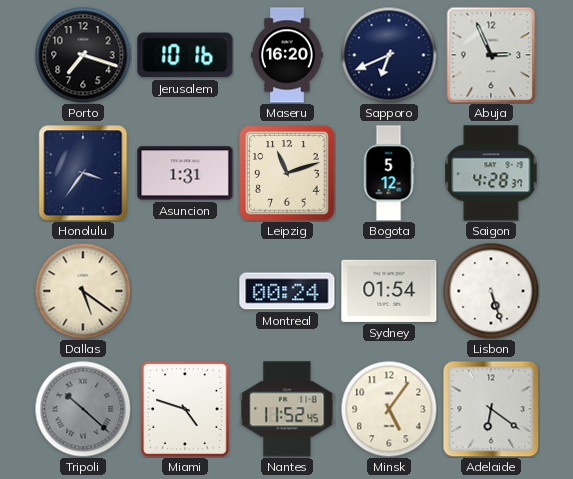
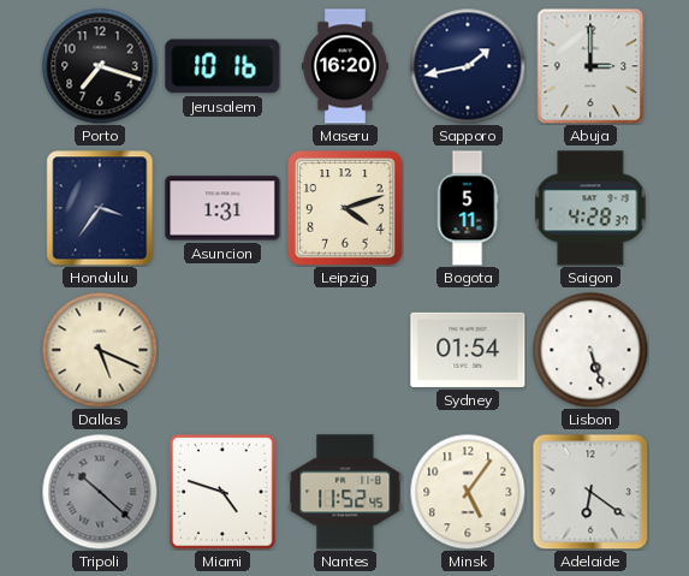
Sapporo: 6:41 -> 1:43 (468, 66)
Abuja: 2:56 -> 3:00 (590, 66)
Leipzig: 11:12 -> 4:12 (345, 208)
Bogota: 5:12 -> 5:11 (468, 208)
Dallas: 5:21 -> 5:19 (100, 350)
Montreal: 00:24 -> none (287, 291)
